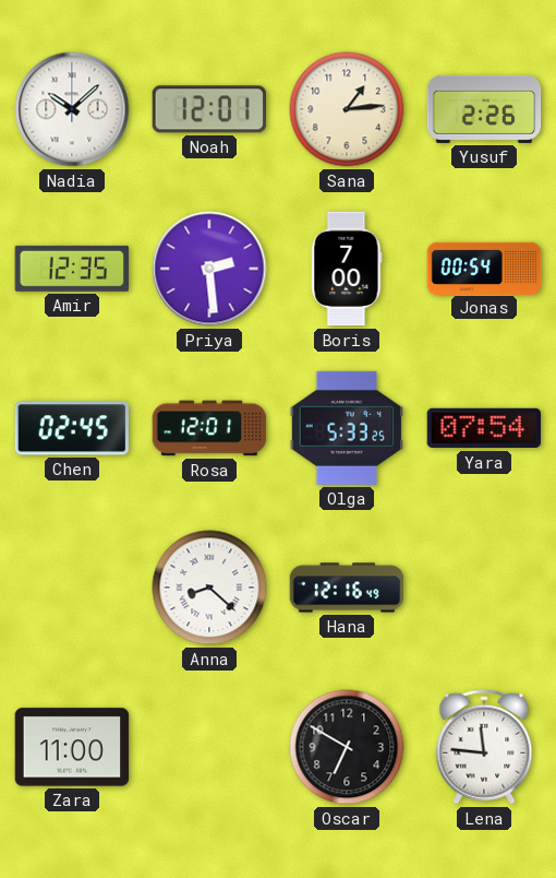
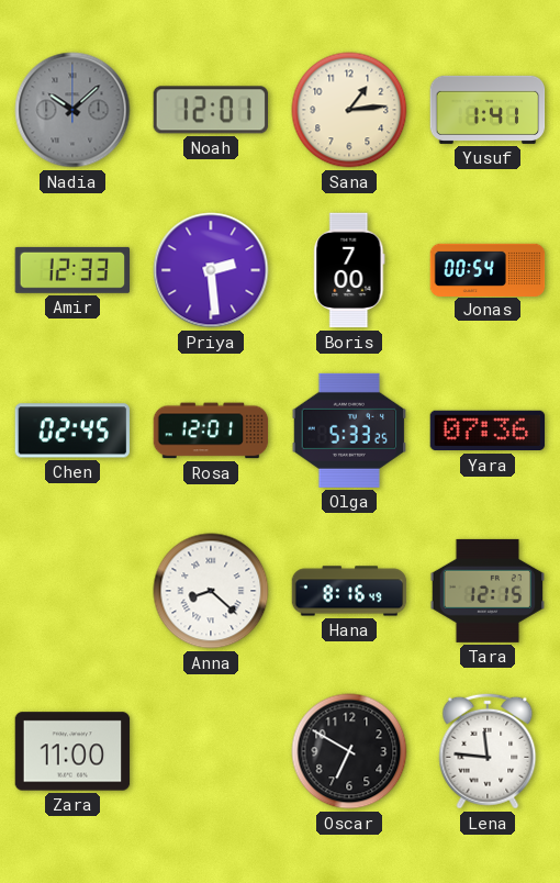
Nadia dial: white -> grey (72, 110)
Yusuf: 2:26 -> 1:41 (488, 110)
Amir: 12:35 -> 12:33 (72, 270)
Yara: 07:54 -> 07:36 (488, 431)
Hana: 12:16 -> 8:16 (349, 591)
Tara: none -> 12:15 (488, 591)
